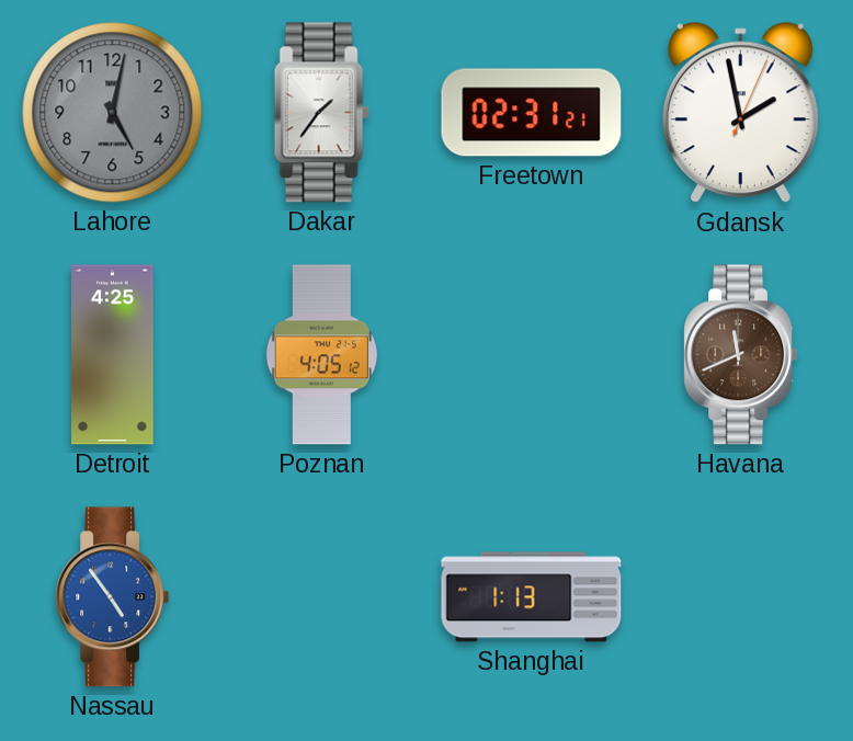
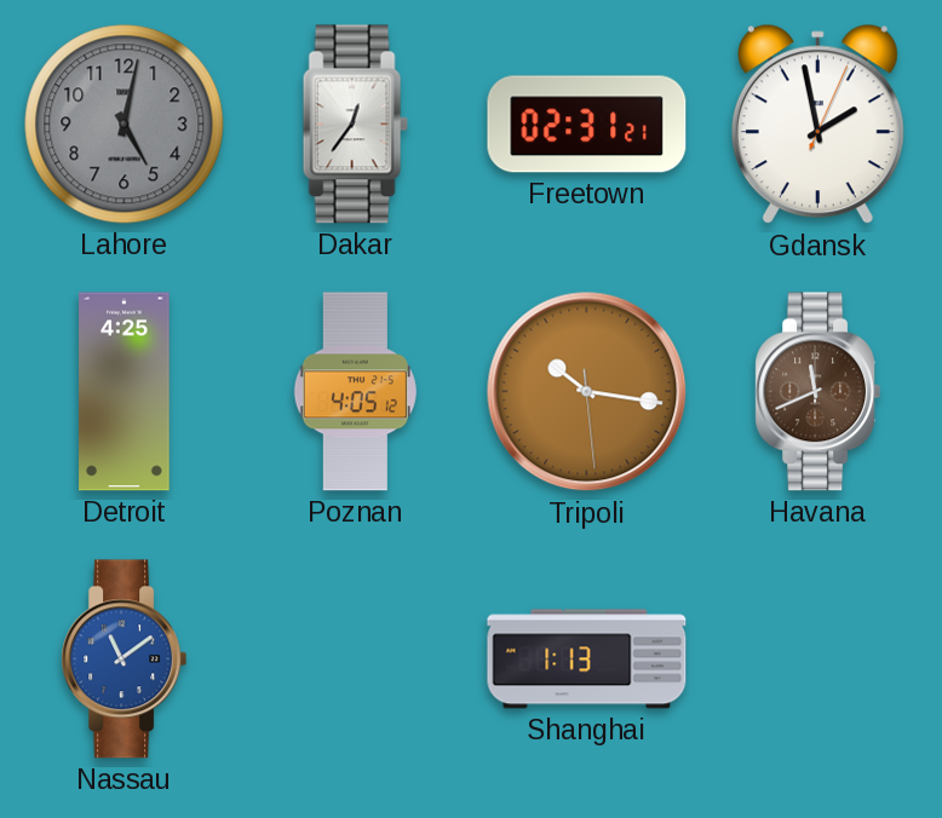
Dakar: 1:36 -> 12:36 (355, 125)
Tripoli: none -> 10:16 (587, 392)
Nassau: 4:54 -> 11:09 (125, 659)
